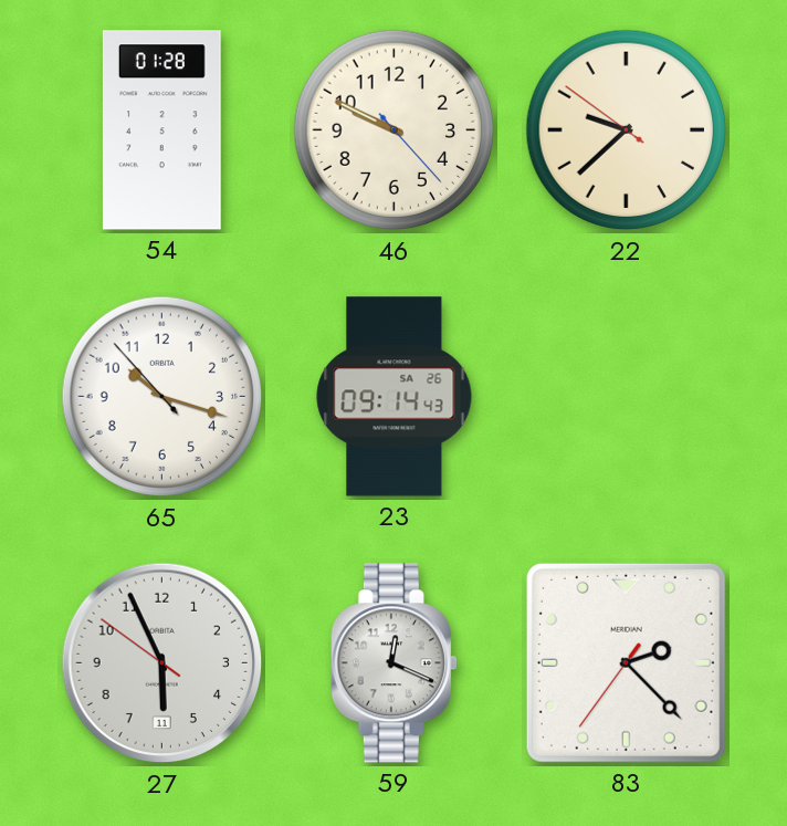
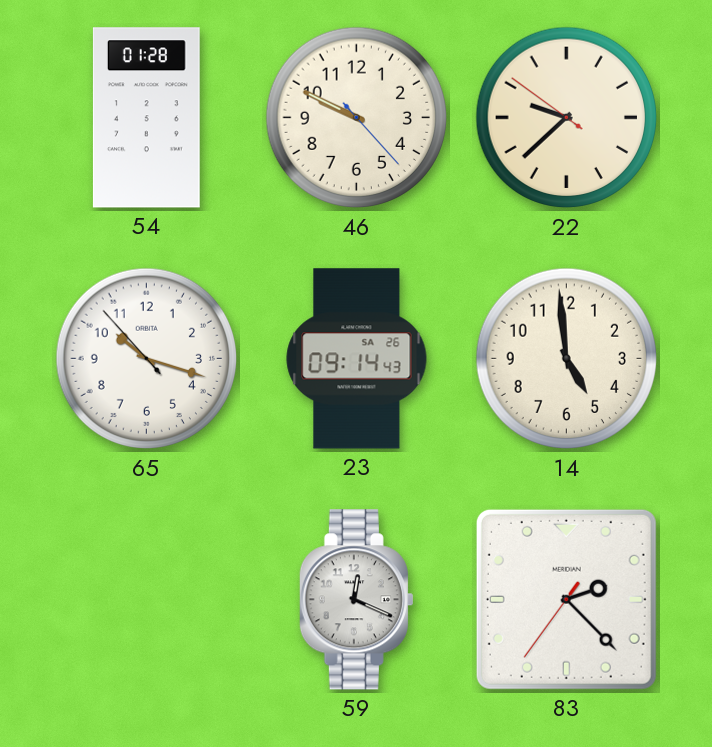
14: none -> 4:59 (567, 359)
27: 5:55 -> none (162, 663)
